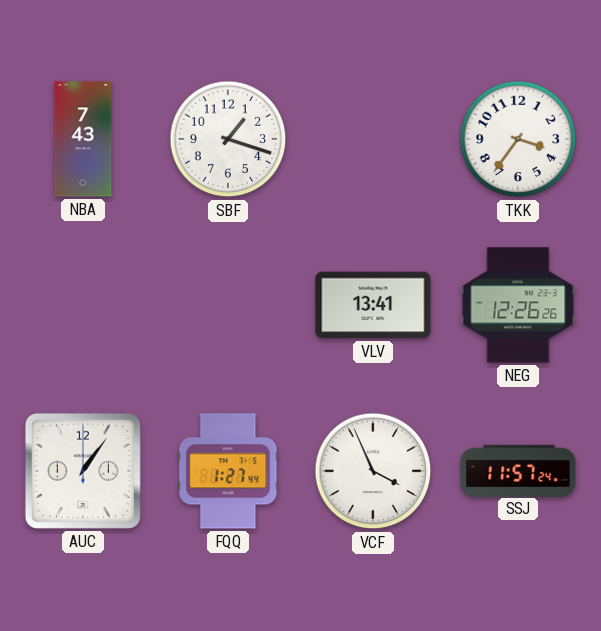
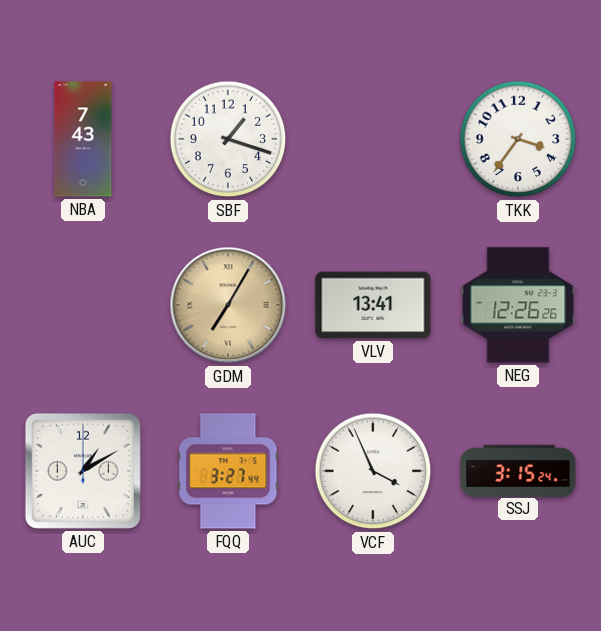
GDM: none -> 7:05 (228, 305)
AUC: 1:06 -> 1:10 (83, 471)
FQQ: 1:27 -> 3:27 (228, 471)
SSJ: 11:57 -> 3:15 (518, 470)
